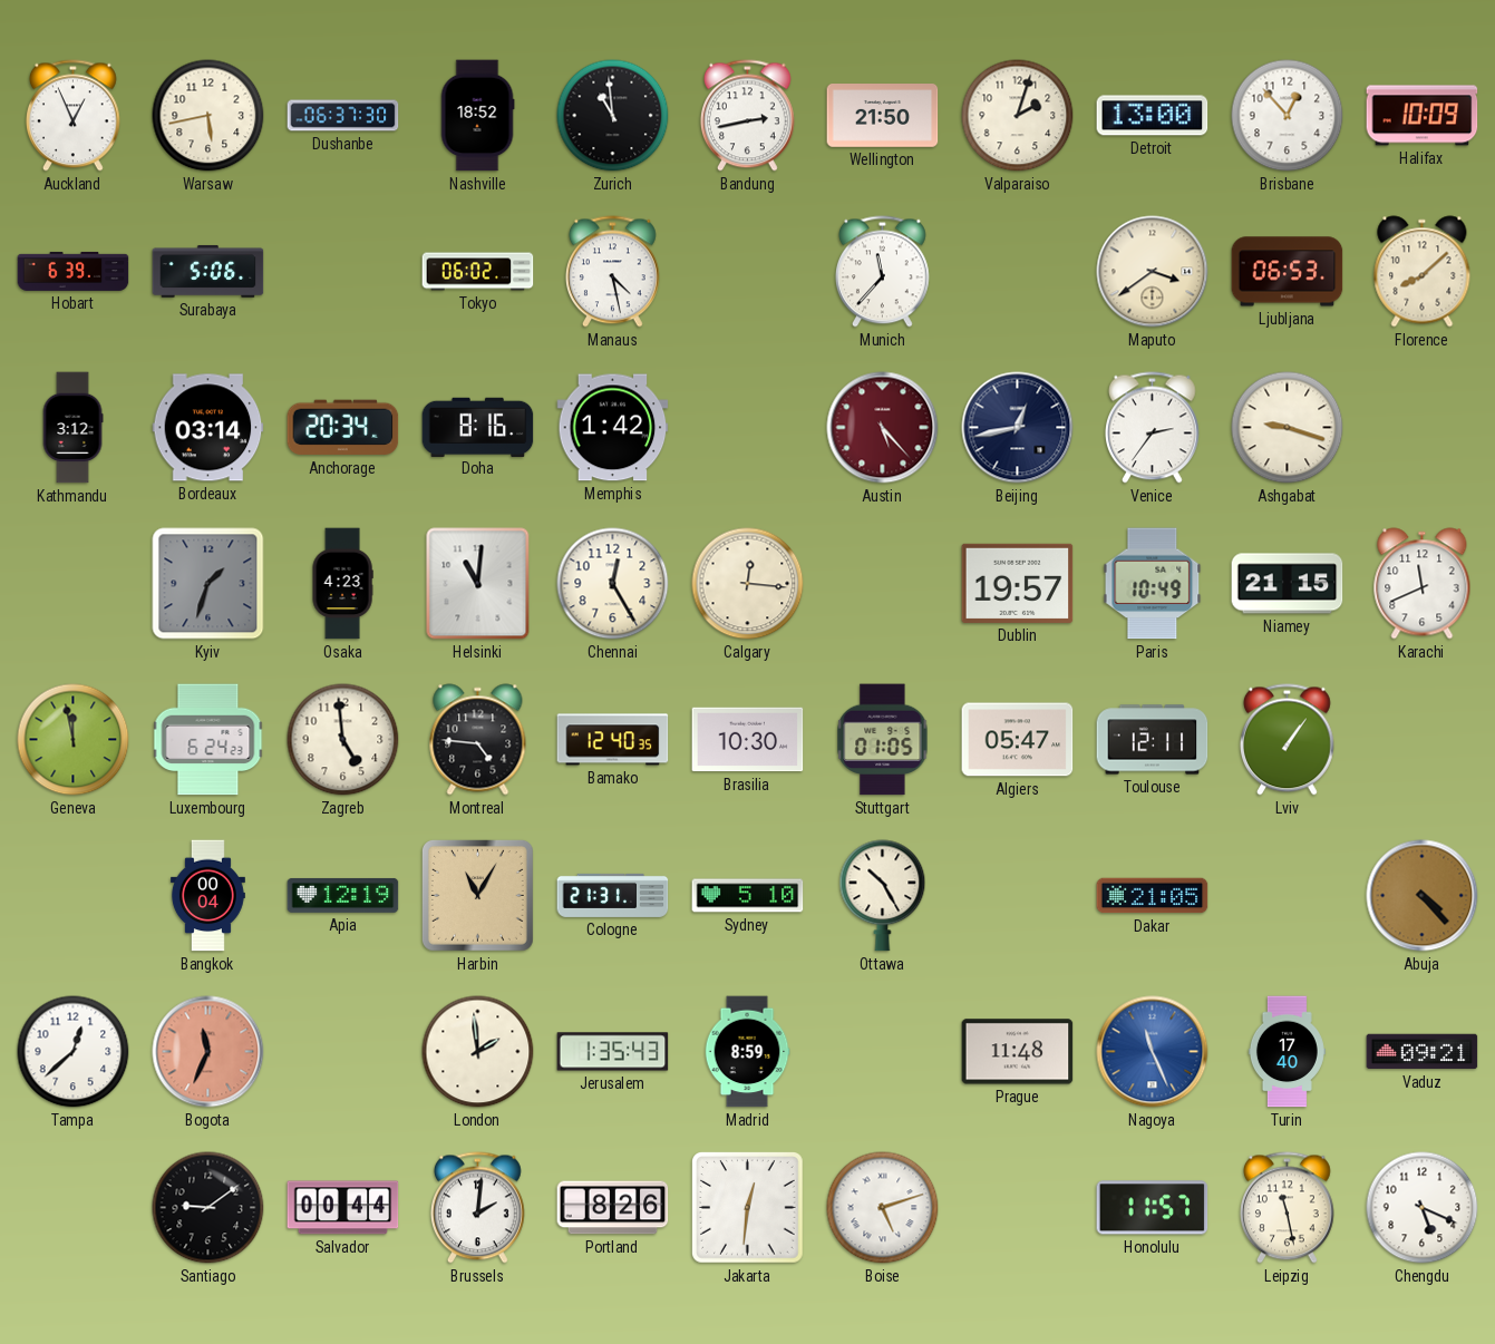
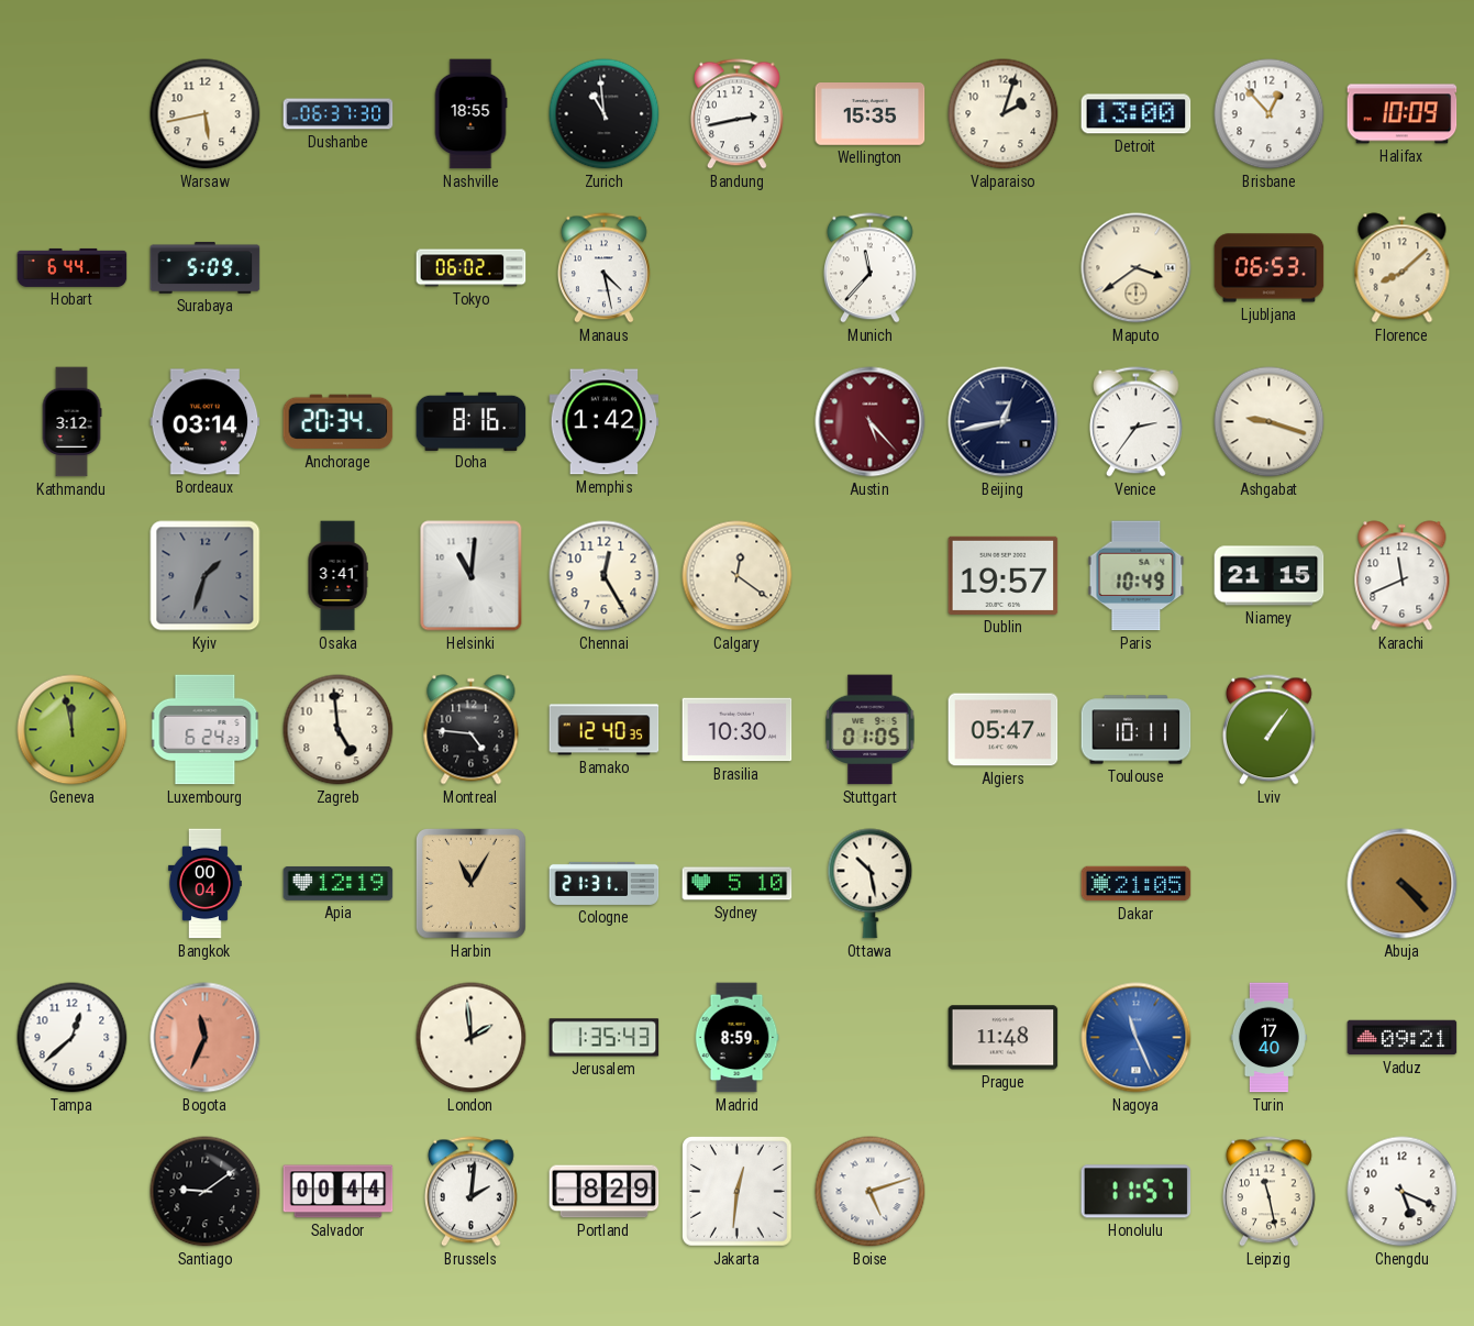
Auckland: 12:56 -> none (72, 116)
Nashville: 18:52 -> 18:55 (470, 114)
Wellington: 21:50 -> 15:35 (871, 114)
Hobart: 6:39 -> 6:44 (73, 267)
Surabaya: 5:06 -> 5:09 (206, 267)
Osaka: 4:23 -> 3:41 (337, 576)
Calgary: 12:16 -> 12:21 (738, 576)
Toulouse: 12:11 -> 10:11 (1137, 730)
Ottawa: 10:25 -> 10:28 (871, 884)
Portland: 8:26 -> 8:29 (605, 1192)
